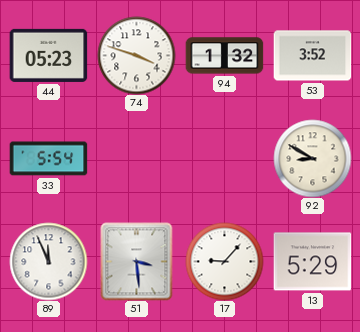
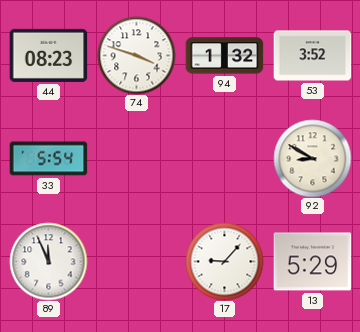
44: 05:23 -> 08:23 (48, 55)
51: 3:29 -> none (137, 261)
